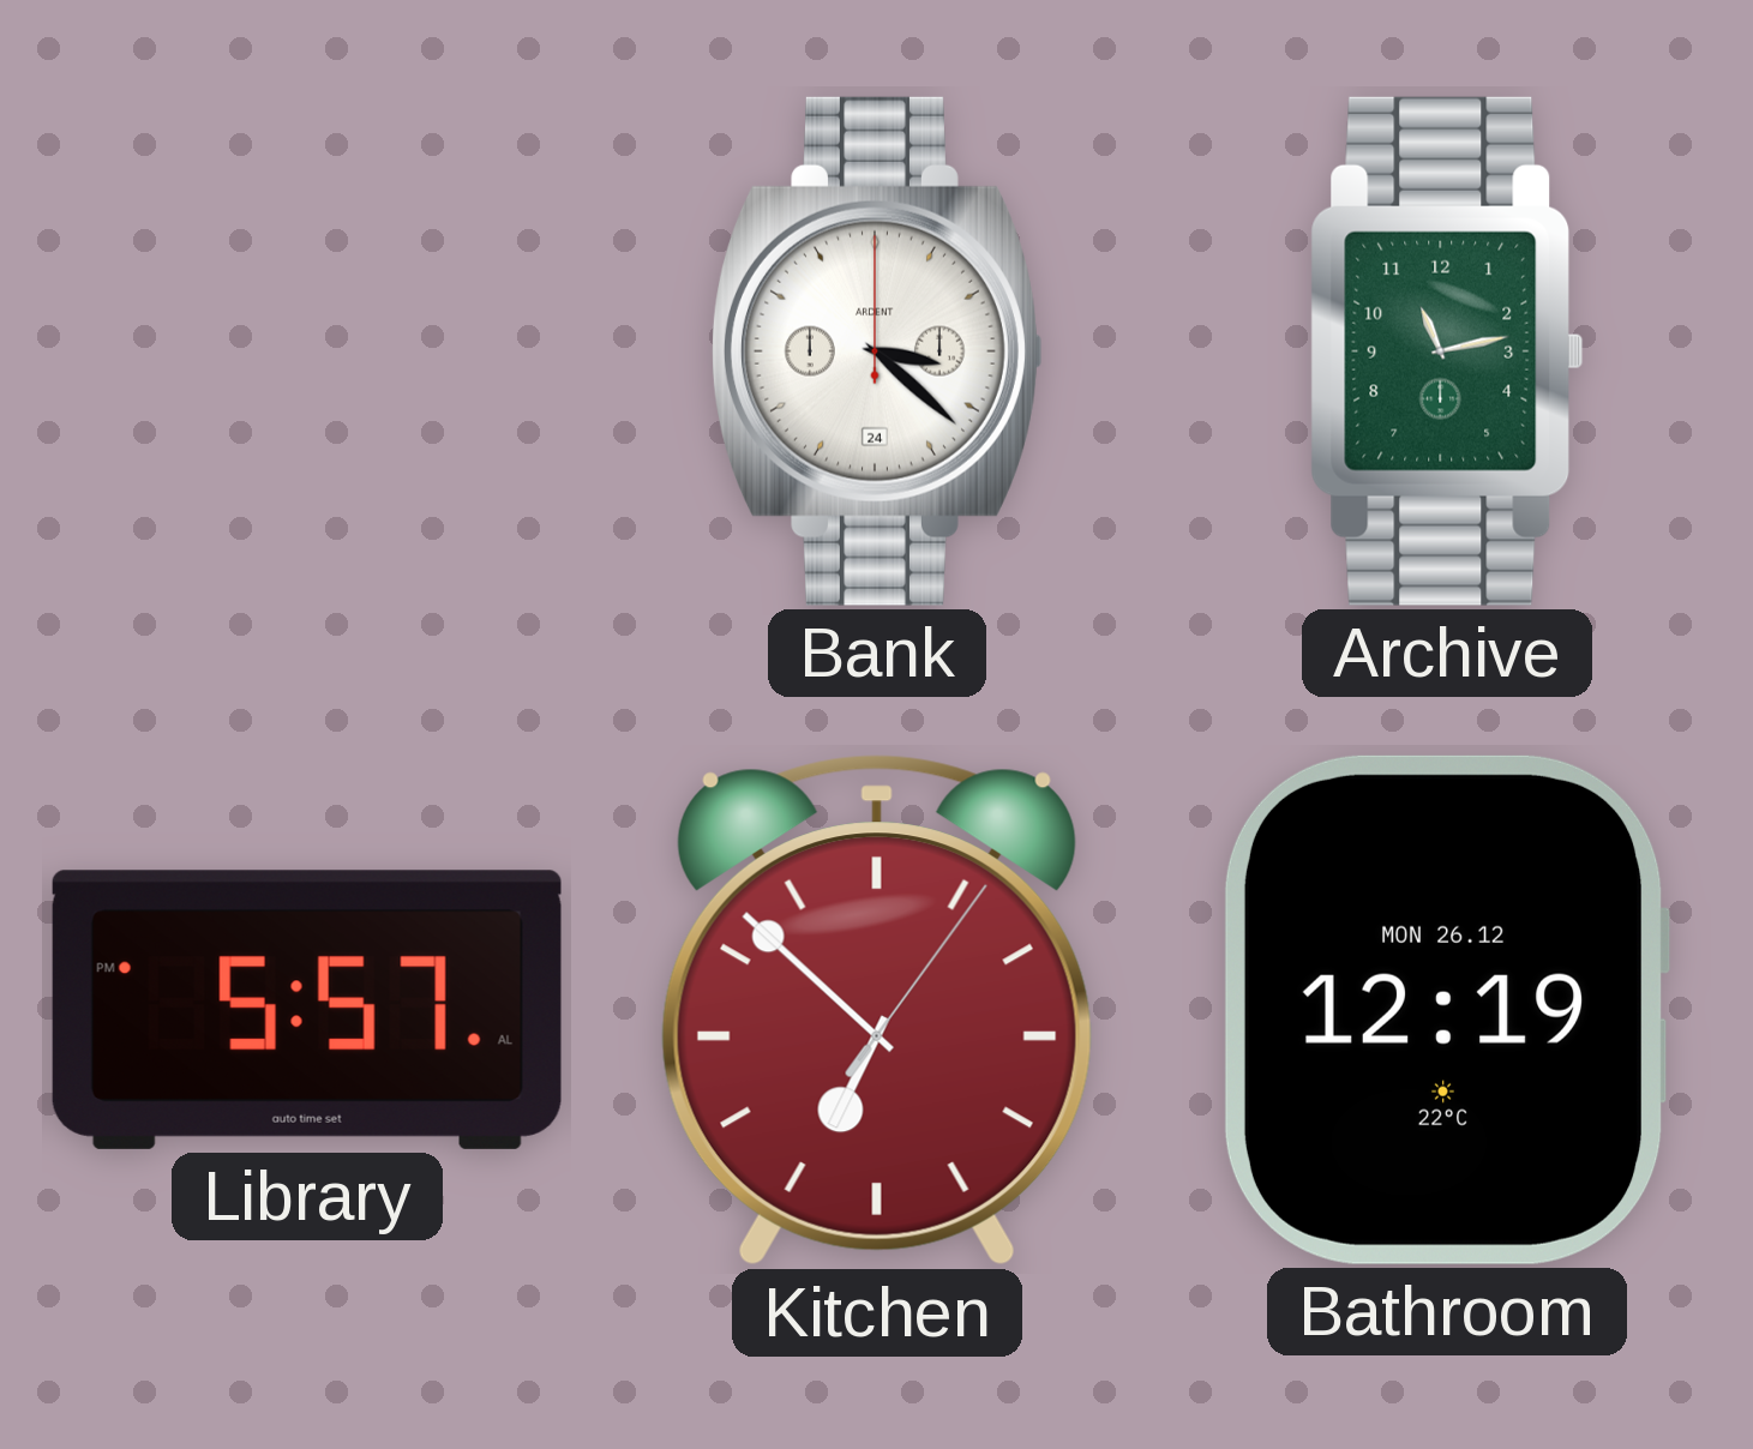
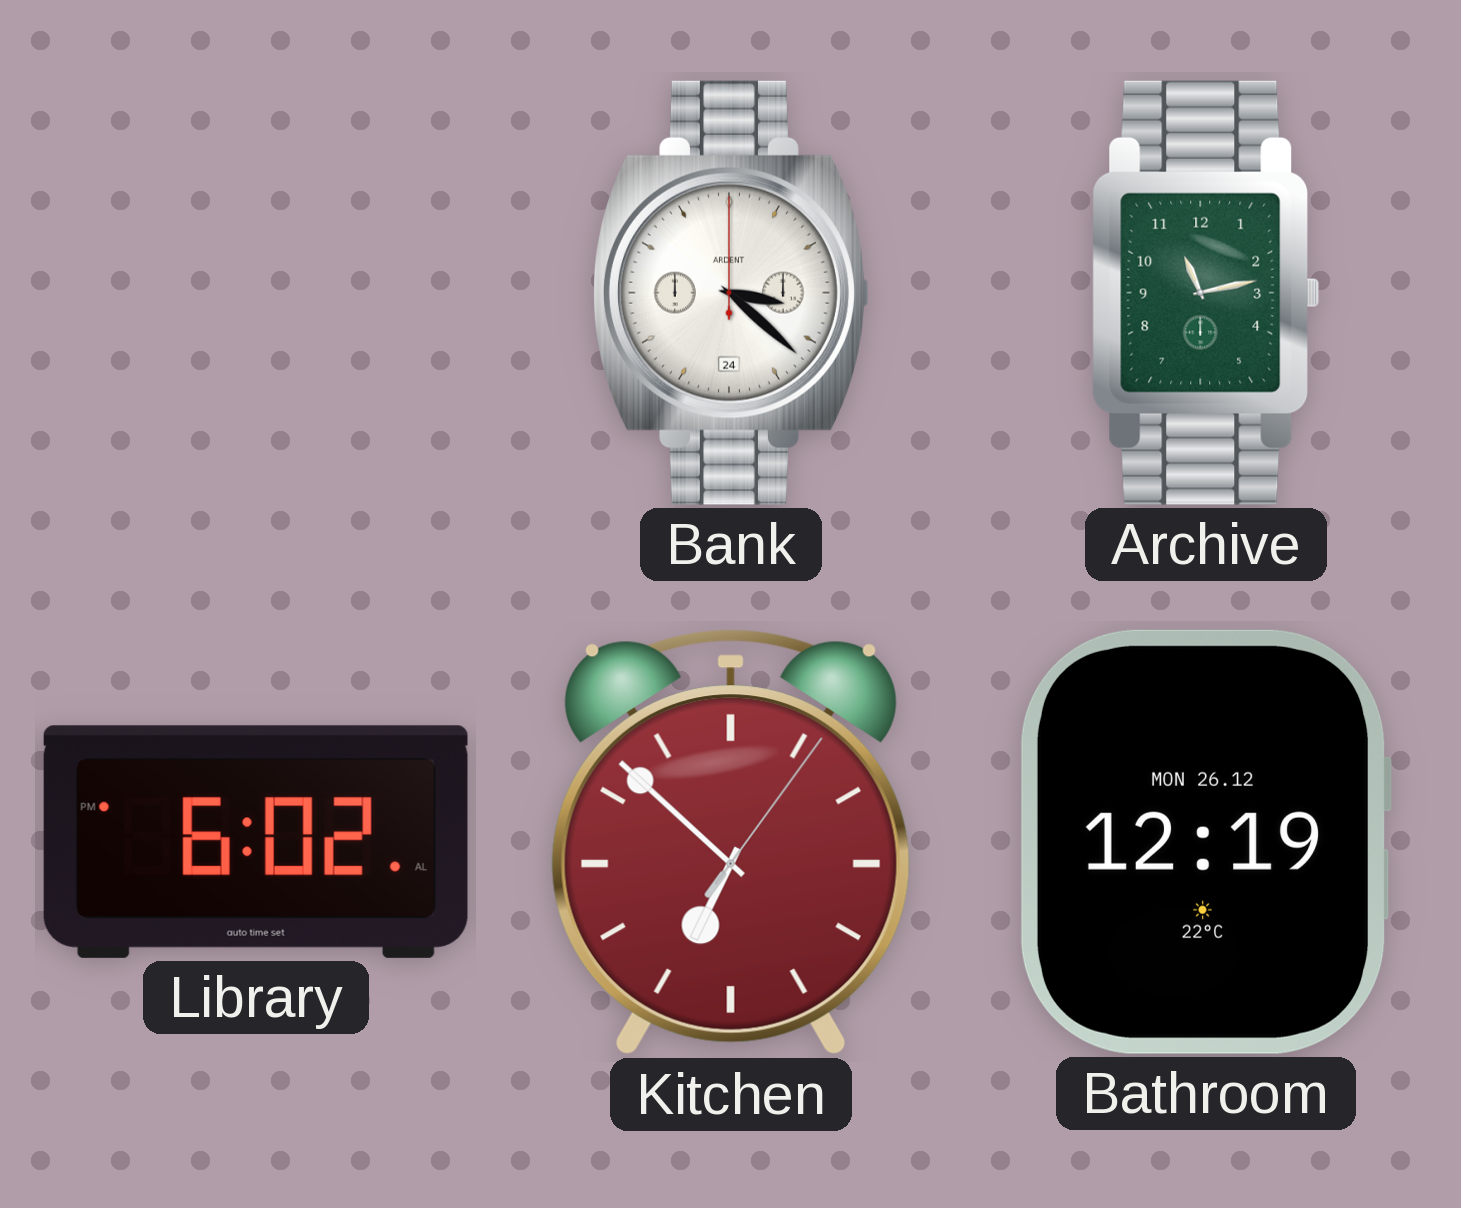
Library: 5:57 -> 6:02 (256, 842)
